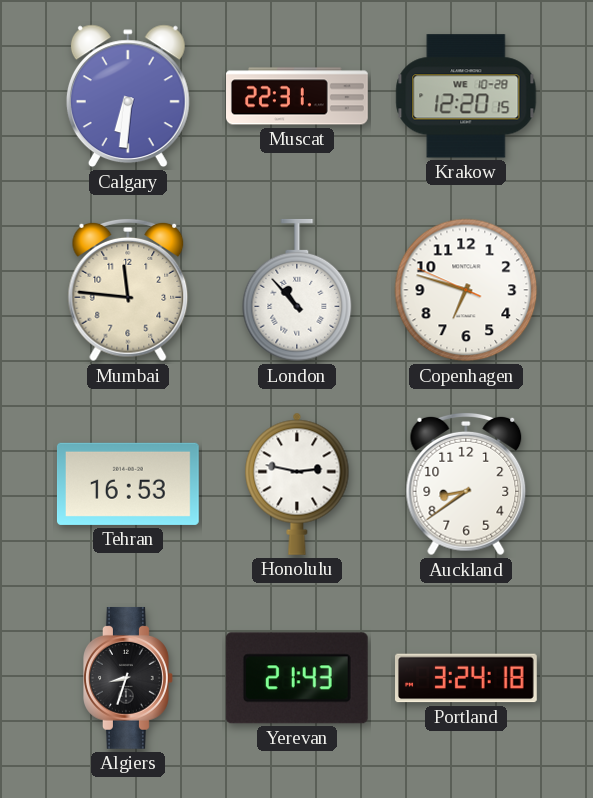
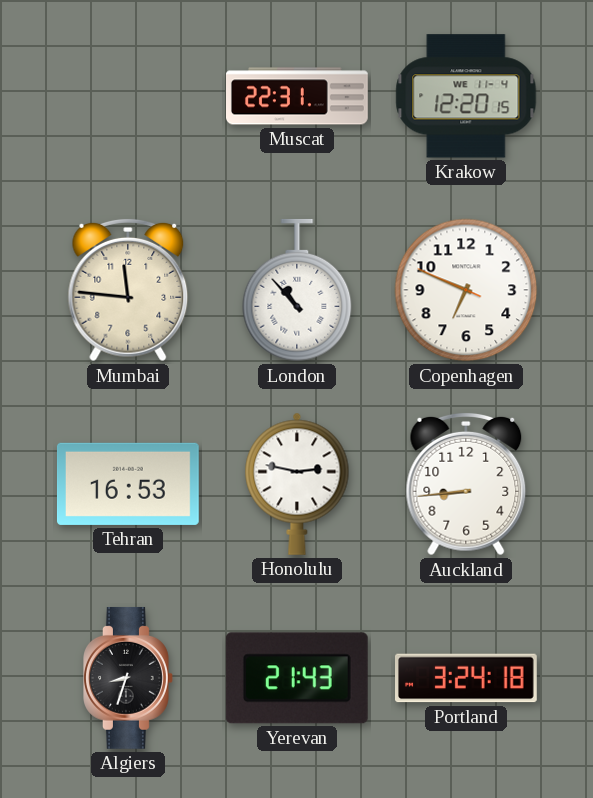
Calgary: 6:31 -> none (128, 96)
Krakow date: WE 10-28 -> WE 11-4 (466, 96)
Copenhagen: 6:47 -> 6:48 (466, 290)
Auckland: 8:39 -> 8:44 (466, 484)
